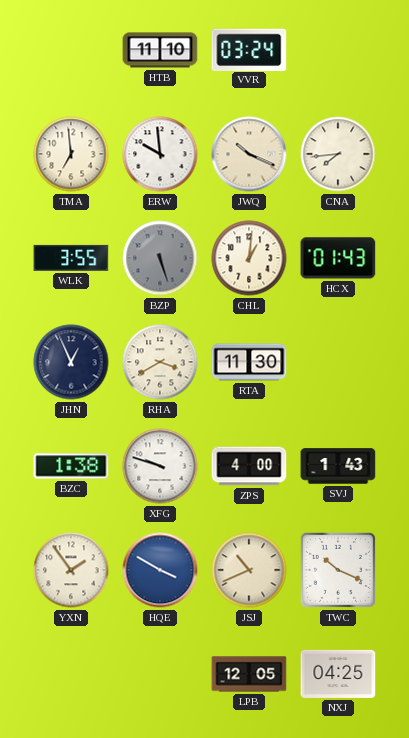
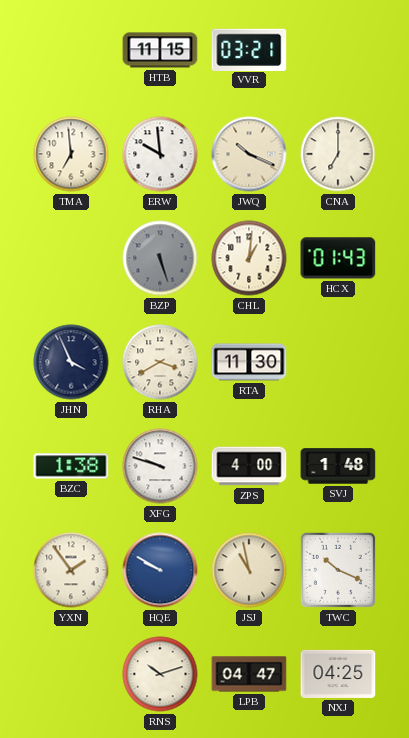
HTB: 11:10 -> 11:15 (160, 50)
VVR: 03:24 -> 03:21 (249, 49)
CNA: 7:44 -> 7:00 (338, 154)
WLK: 3:55 -> none (71, 258)
JHN: 12:56 -> 3:56 (71, 362)
SVJ: 1:43 -> 1:48 (338, 466)
HQE: 3:50 -> 9:50 (160, 570)
JSJ: 10:41 -> 10:58 (249, 570)
RNS: none -> 10:12 (160, 674)
LPB: 12:05 -> 04:47 (249, 674)
